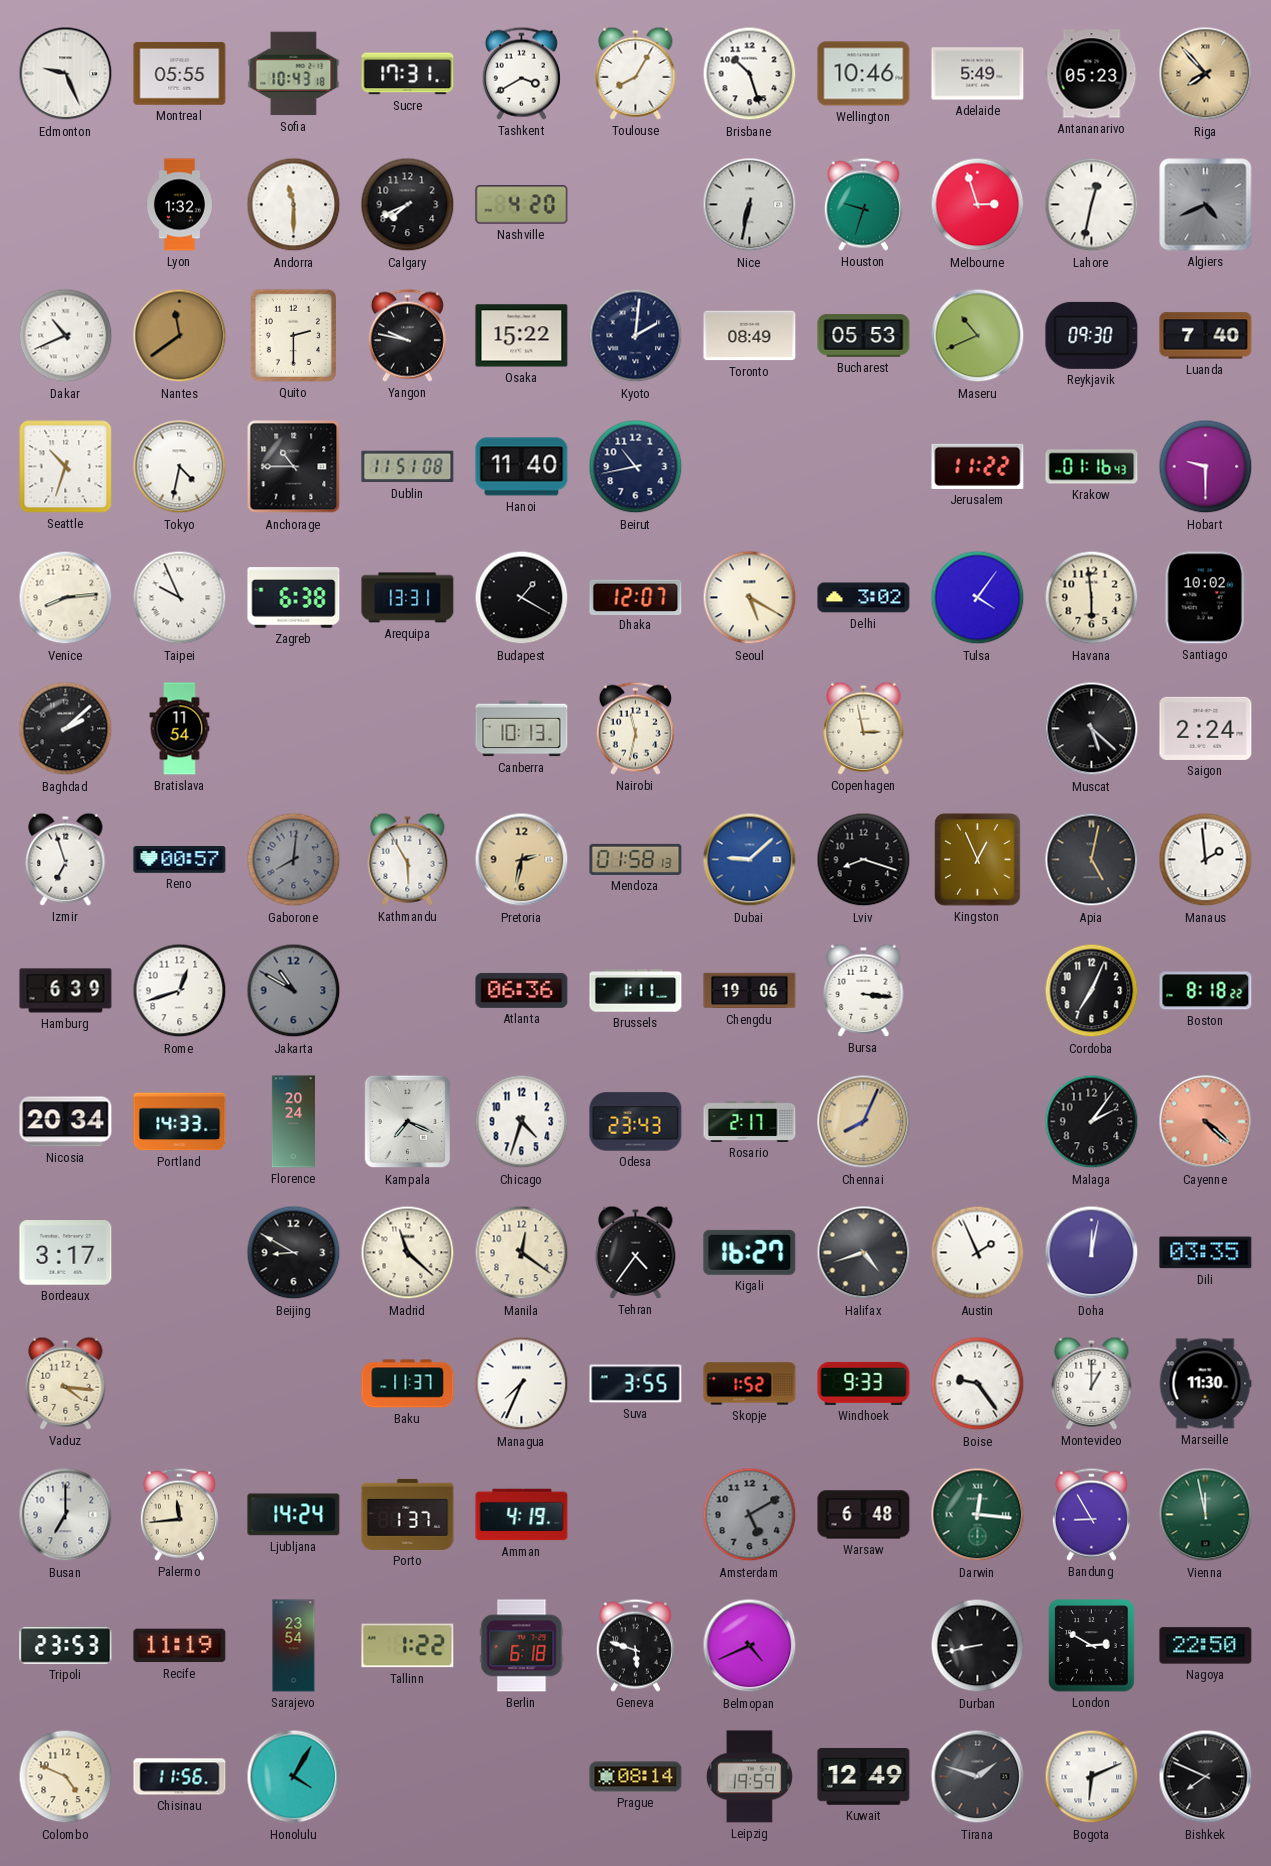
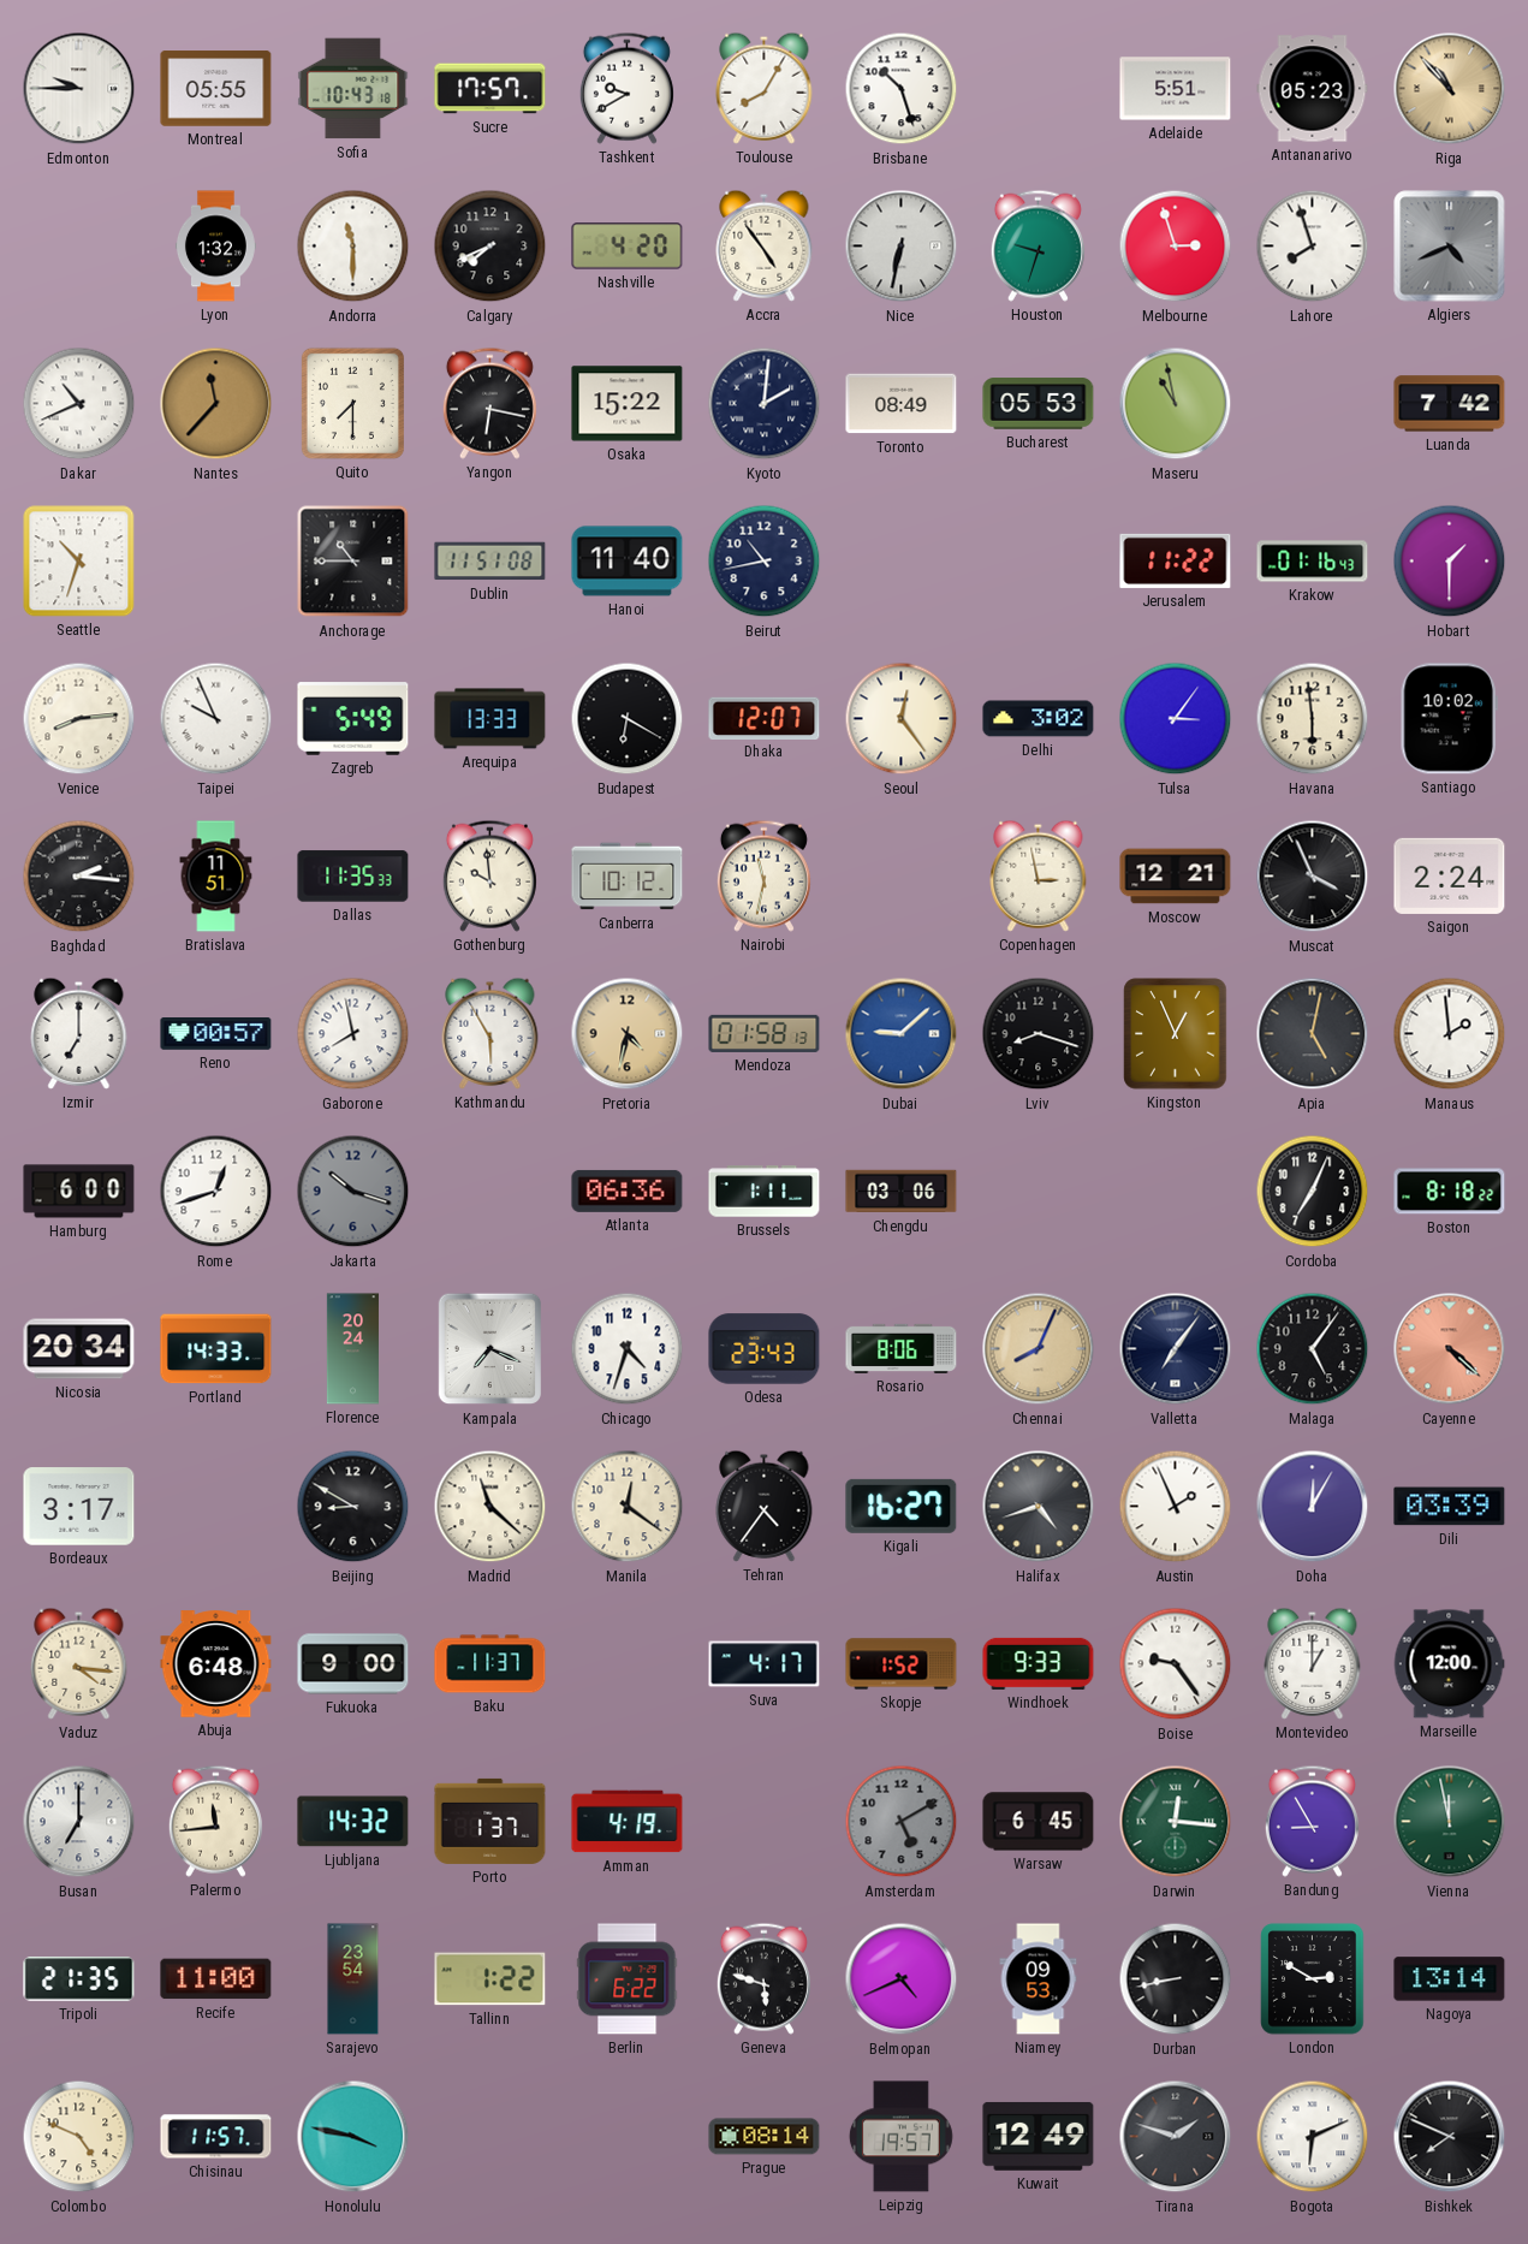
Edmonton: 9:26 -> 9:45 (79, 89)
Sucre: 17:31 -> 17:57 (490, 89)
Tashkent: 3:40 -> 9:40 (626, 88)
Wellington: 10:46 -> none (864, 74)
Adelaide: 5:49 -> 5:51 (1176, 89)
Riga: 7:53 -> 10:53 (1450, 89)
Accra: none -> 4:54 (765, 245)
Lahore: 12:32 -> 7:57 (1313, 247)
Nantes: 11:39 -> 11:37 (216, 404)
Quito: 2:30 -> 7:30 (352, 403)
Yangon: 9:47 -> 6:17 (489, 403)
Maseru: 10:41 -> 10:58 (1176, 404)
Reykjavik: 09:30 -> none (1092, 335)
Luanda: 7:40 -> 7:42 (1450, 404)
Tokyo: 4:32 -> none (180, 467)
Hobart: 9:30 -> 1:30 (1450, 562)
Zagreb: 6:38 -> 5:49 (353, 719)
Arequipa: 13:31 -> 13:33 (490, 719)
Budapest: 1:20 -> 6:20 (628, 719)
Seoul: 5:20 -> 12:24 (902, 719)
Tulsa: 4:06 -> 3:06 (1176, 719)
Baghdad: 2:08 -> 2:16 (79, 877)
Bratislava: 11:54 -> 11:51 (216, 877)
Dallas: none -> 11:35 (353, 877)
Gothenburg: none -> 9:59 (489, 875)
Canberra: 10:13 -> 10:12 (628, 877)
Moscow: none -> 12:21 (1176, 877)
Muscat: 5:22 -> 3:56 (1313, 877)
Izmir: 6:57 -> 7:00 (79, 1033)
Gaborone: 8:01 -> 7:58 (353, 1034)
Gaborone dial: grey -> white (353, 1034)
Pretoria: 2:32 -> 4:32 (628, 1034)
Hamburg: 6:39 -> 6:00 (79, 1192)
Jakarta: 10:50 -> 10:18 (353, 1192)
Chengdu: 19:06 -> 03:06 (902, 1192)
Bursa: 3:16 -> none (864, 990)
Rosario: 2:17 -> 8:06 (902, 1348)
Valletta: none -> 7:06 (1176, 1349)
Malaga: 2:06 -> 5:06 (1313, 1349)
Doha: 12:02 -> 12:05 (1313, 1507)
Dili: 03:35 -> 03:39 (1450, 1507)
Abuja: none -> 6:48 (216, 1664)
Fukuoka: none -> 9:00 (353, 1664)
Managua: 7:34 -> none (522, 1384)
Suva: 3:55 -> 4:17 (765, 1664)
Marseille: 11:30 -> 12:00 (1449, 1664)
Ljubljana: 14:24 -> 14:32 (353, 1822)
Warsaw: 6:48 -> 6:45 (1039, 1822)
Tripoli: 23:53 -> 21:35 (79, 1979)
Recife: 11:19 -> 11:00 (216, 1979)
Berlin: 6:18 -> 6:22 (628, 1979)
Niamey: none -> 09:53 (1039, 1979)
Nagoya: 22:50 -> 13:14 (1450, 1979)
Chisinau: 11:56 -> 11:57 (216, 2137)
Honolulu: 4:05 -> 3:47 (353, 2137)
Leipzig: 19:59 -> 19:57 (900, 2137)
